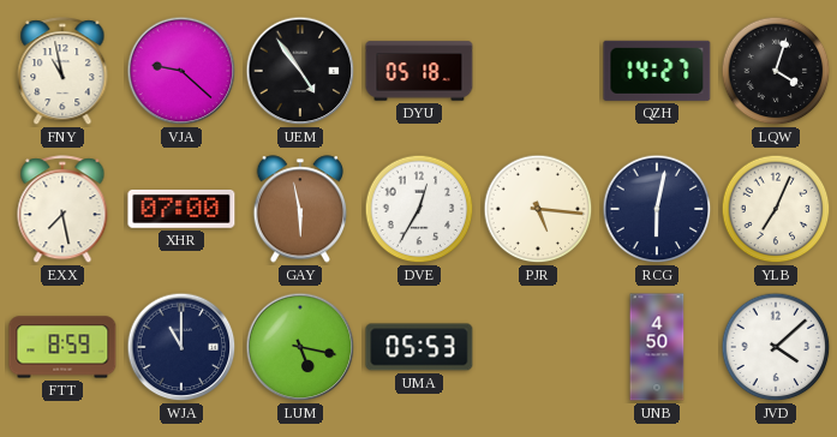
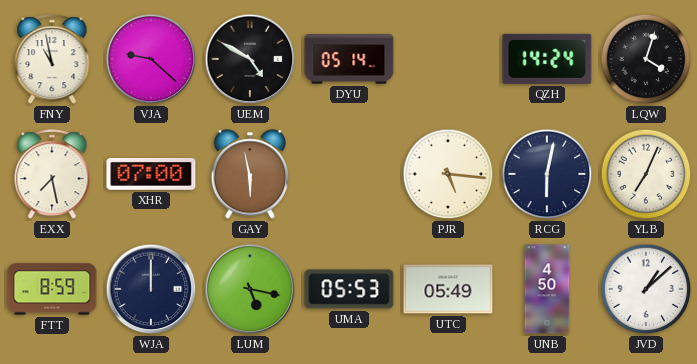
UEM: 4:54 -> 4:50 (250, 59)
DYU: 05:18 -> 05:14 (349, 59)
QZH: 14:27 -> 14:24 (547, 59)
DVE: 12:35 -> none (419, 209)
WJA: 11:00 -> 12:00 (151, 289)
UTC: none -> 05:49 (448, 289)
JVD: 4:08 -> 1:08 (646, 289)
